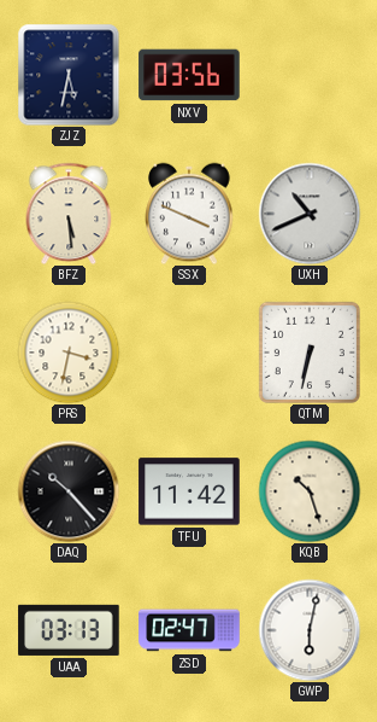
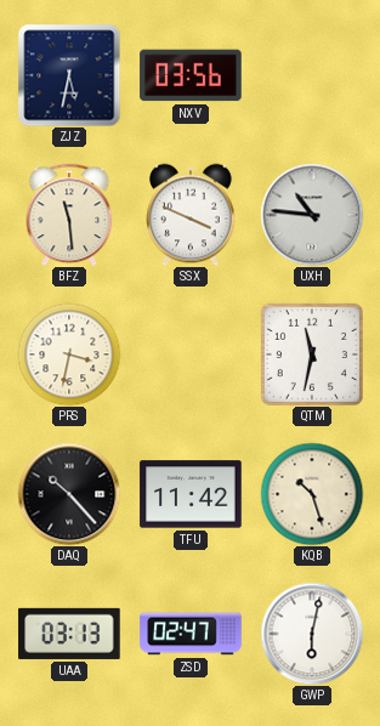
BFZ: 5:29 -> 11:29 (69, 215)
UXH: 10:41 -> 10:46 (312, 215)
QTM: 6:32 -> 11:32 (312, 355)
